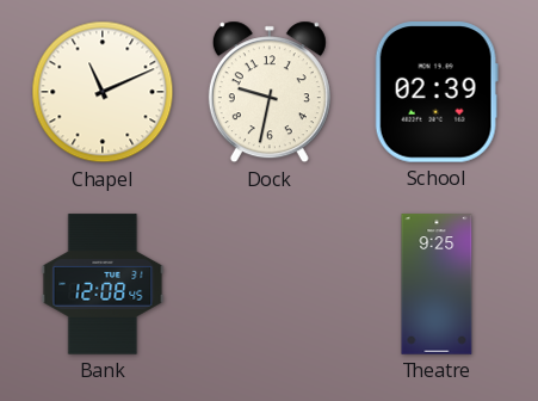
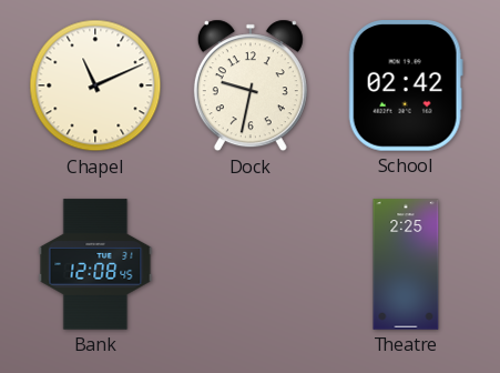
School: 02:39 -> 02:42 (406, 85)
Theatre: 9:25 -> 2:25 (406, 264)
